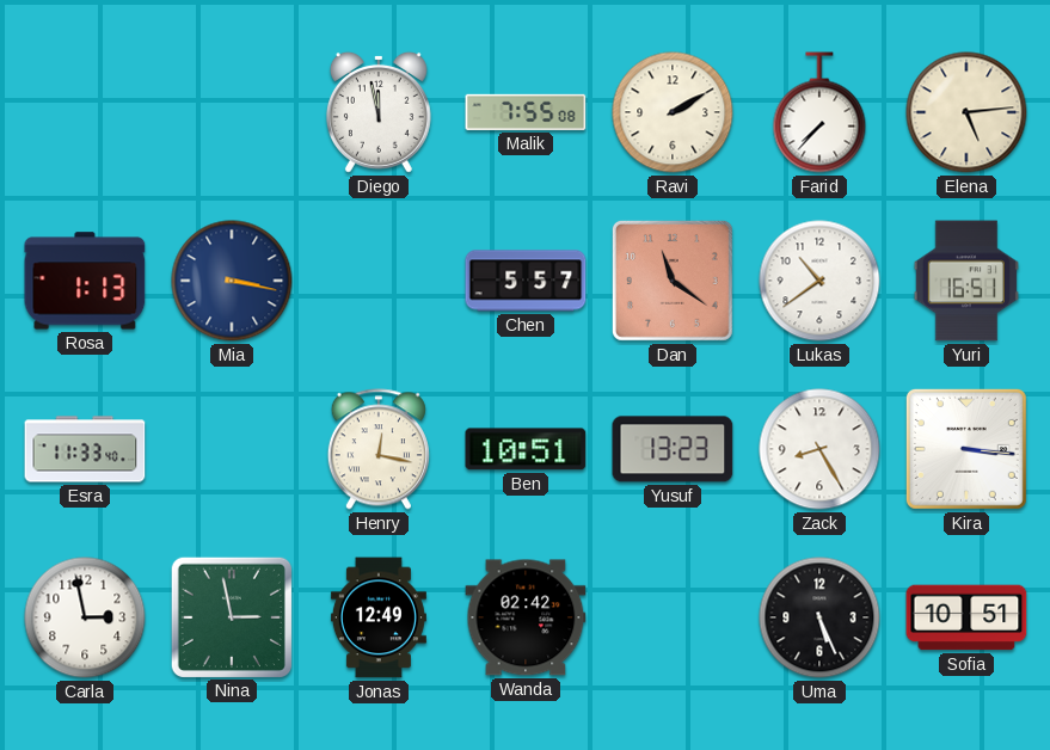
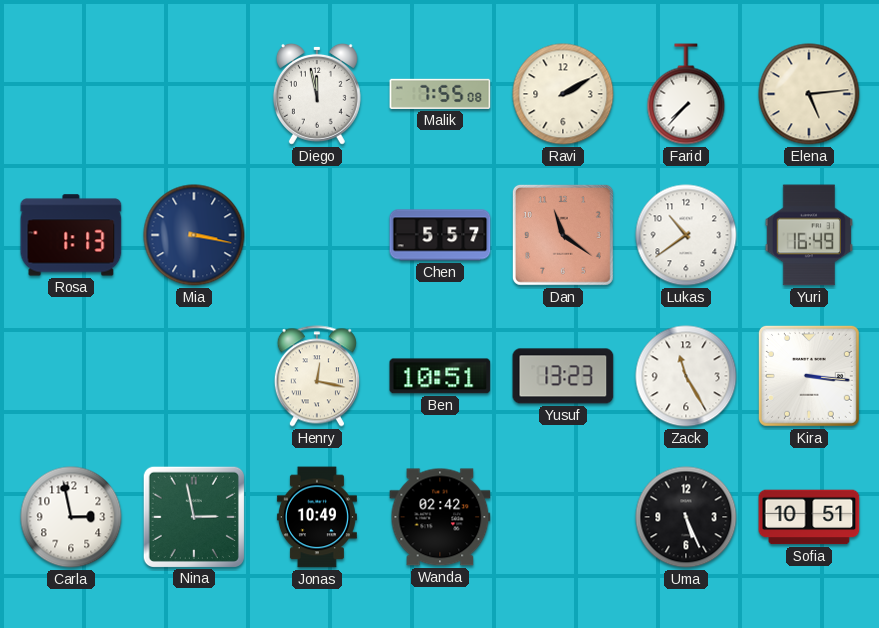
Yuri: 16:51 -> 16:49 (809, 235)
Esra: 11:33 -> none (85, 449)
Zack: 8:25 -> 11:25 (686, 376)
Jonas: 12:49 -> 10:49 (317, 517)
